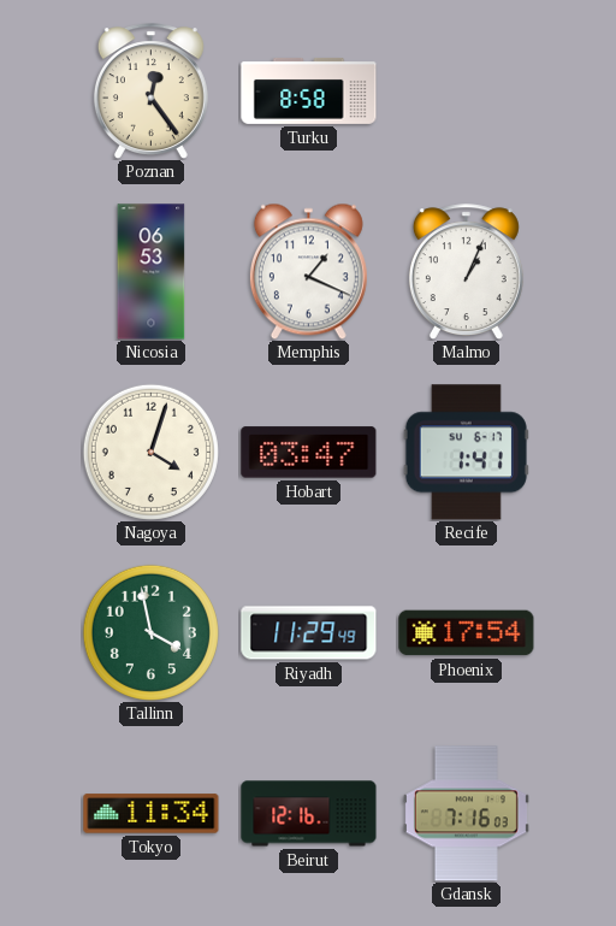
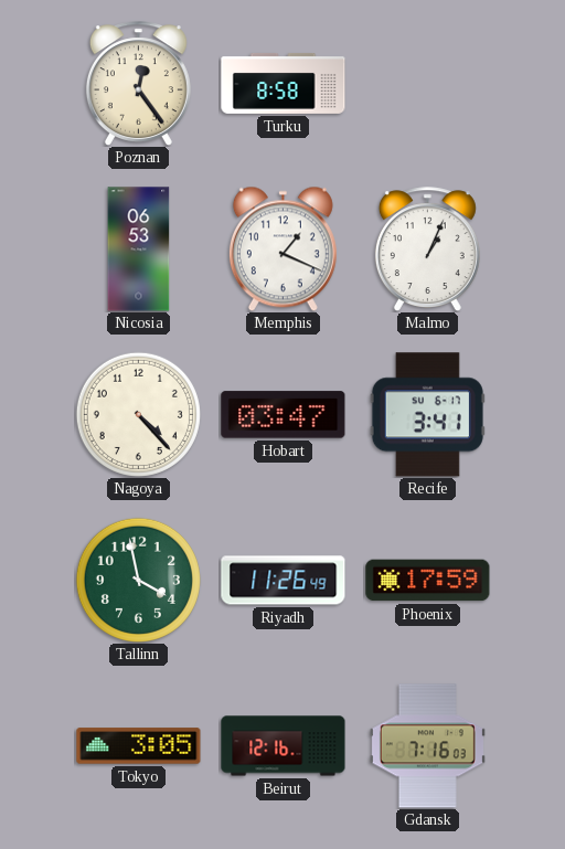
Nagoya: 4:03 -> 4:23 (138, 414)
Recife: 1:41 -> 3:41 (427, 415)
Riyadh: 11:29 -> 11:26 (284, 581)
Phoenix: 17:54 -> 17:59 (428, 581)
Tokyo: 11:34 -> 3:05 (139, 746)
